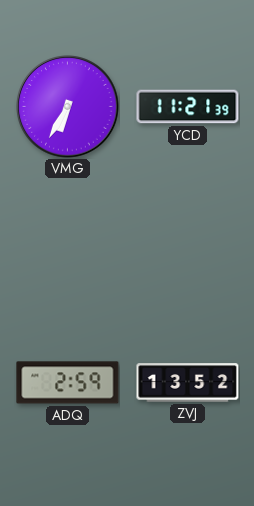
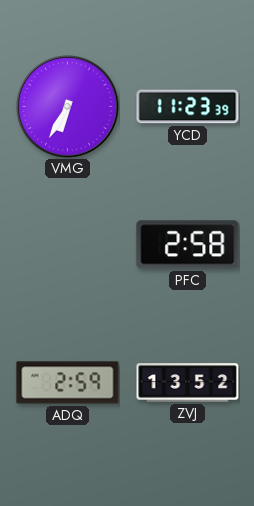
YCD: 11:21 -> 11:23 (188, 107)
PFC: none -> 2:58 (188, 245)
